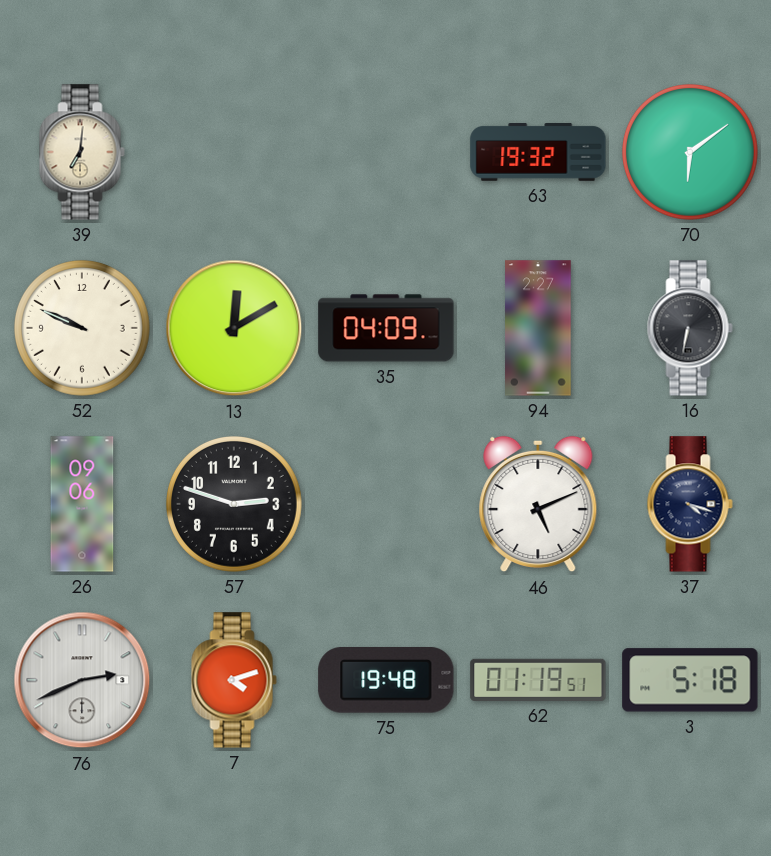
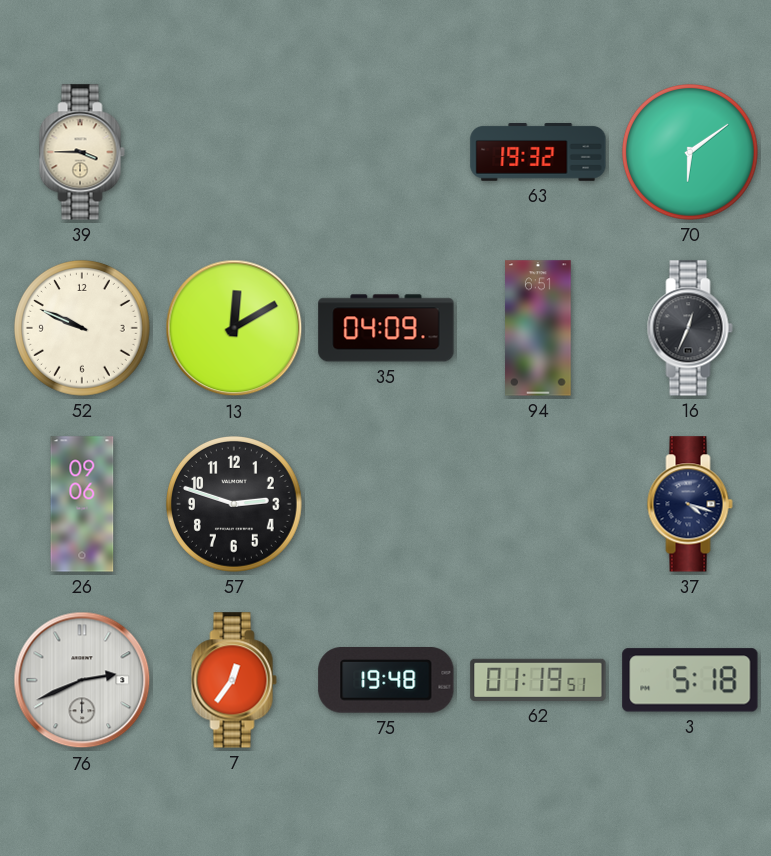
39: 7:01 -> 3:45 (82, 152)
94: 2:27 -> 6:51 (538, 328)
16: 6:32 -> 12:34 (690, 328)
46: 5:11 -> none (538, 504)
7: 4:12 -> 12:36 (234, 680)
